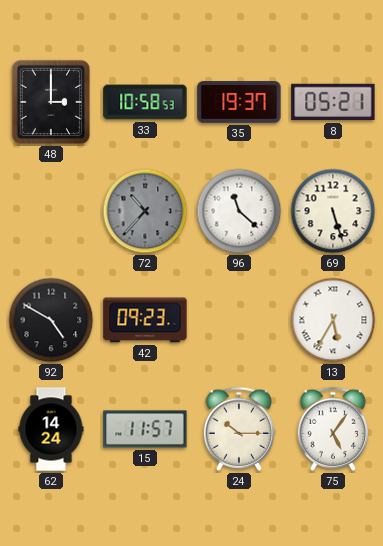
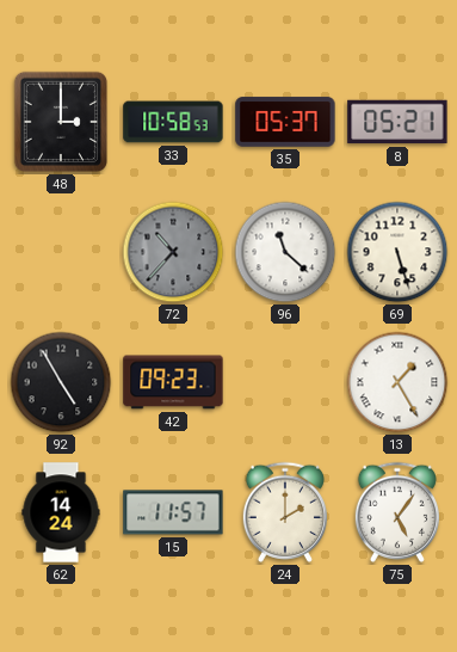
35: 19:37 -> 05:37 (285, 122)
92: 4:50 -> 4:55 (61, 382)
13: 5:35 -> 1:25 (397, 382)
24: 10:15 -> 2:00 (284, 512)
